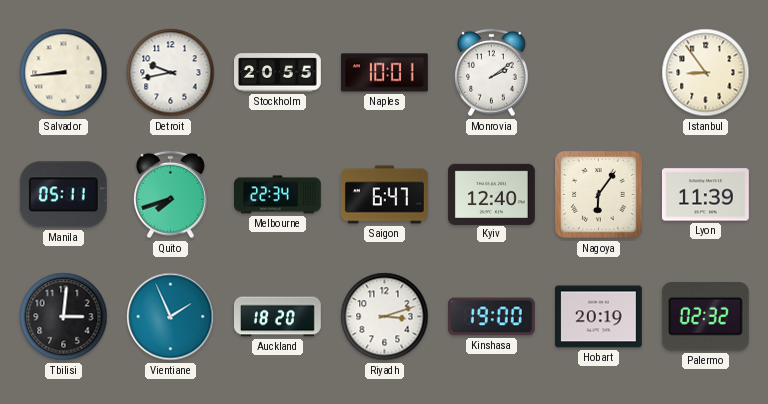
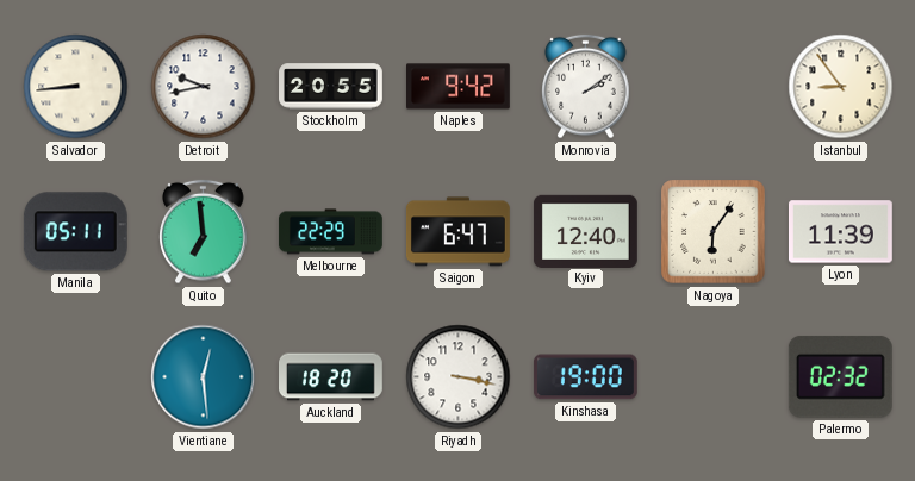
Naples: 10:01 -> 9:42 (459, 87)
Quito: 7:42 -> 6:59 (204, 232)
Melbourne: 22:34 -> 22:29 (331, 232)
Tbilisi: 3:01 -> none (64, 317)
Vientiane: 1:56 -> 12:29 (204, 377)
Riyadh: 3:12 -> 3:17 (459, 377)
Hobart: 20:19 -> none (599, 317)
